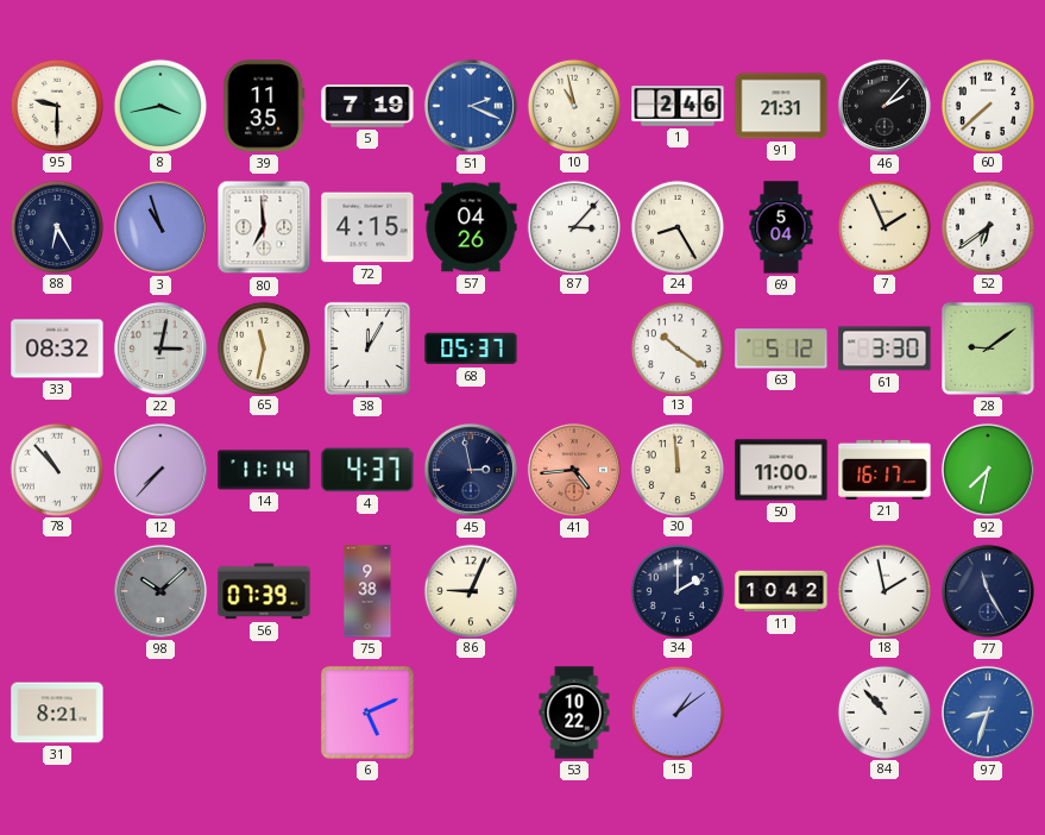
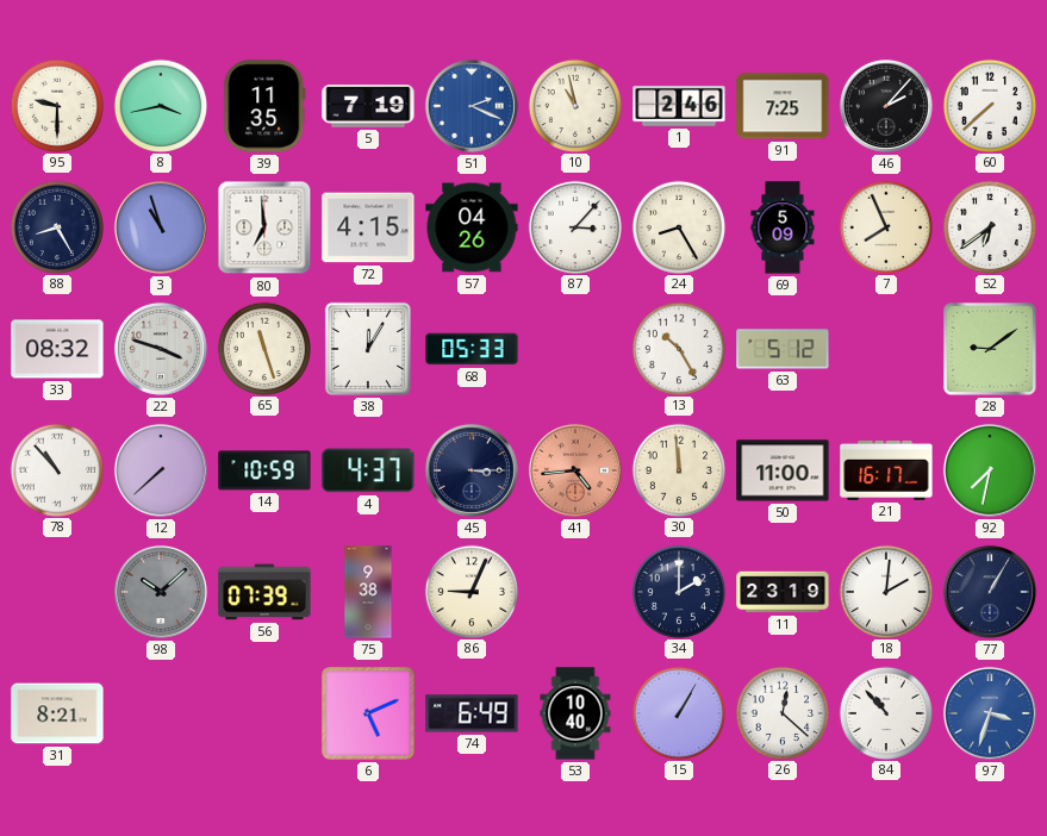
91: 21:31 -> 7:25 (783, 106)
88: 6:25 -> 8:25 (56, 226)
69: 5:04 -> 5:09 (783, 227)
7: 1:56 -> 7:56 (885, 226)
22: 3:02 -> 3:48 (161, 349)
65: 11:32 -> 11:27 (263, 348)
68: 05:37 -> 05:33 (472, 349)
13: 10:21 -> 10:25 (678, 348)
61: 3:30 -> none (885, 349)
12: 7:37 -> 7:38 (161, 470)
14: 11:14 -> 10:59 (264, 470)
45: 2:58 -> 3:15 (472, 470)
11: 10:42 -> 23:19 (783, 592)
18: 1:58 -> 2:01 (885, 591)
77: 11:25 -> 1:05 (990, 592)
74: none -> 6:49 (472, 713)
53: 10:22 -> 10:40 (575, 713)
15: 1:09 -> 1:05 (678, 712)
26: none -> 12:22 (781, 712)
97: 8:33 -> 3:33 (990, 713)
